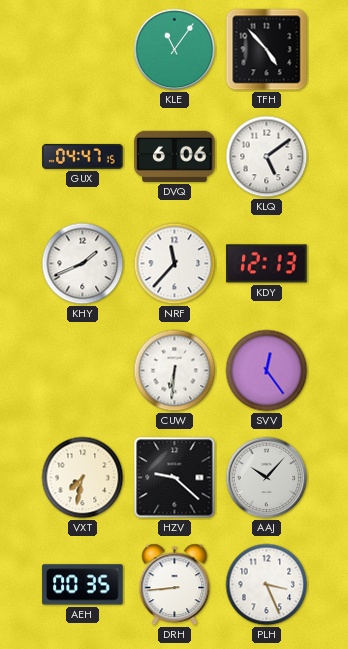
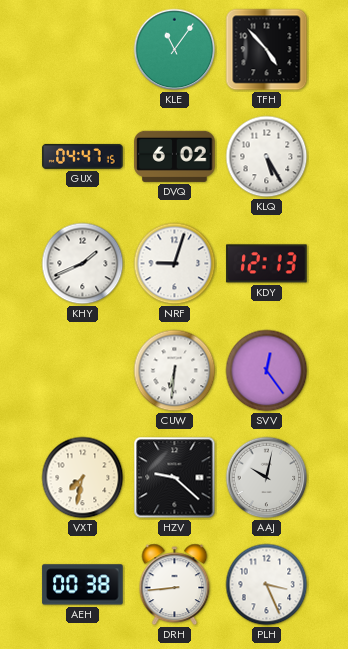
DVQ: 6:06 -> 6:02 (175, 156)
KLQ: 5:09 -> 5:25 (267, 157)
NRF: 11:37 -> 9:03 (175, 264)
AAJ: 10:07 -> 10:02 (267, 478)
AEH: 00:35 -> 00:38 (83, 585)
